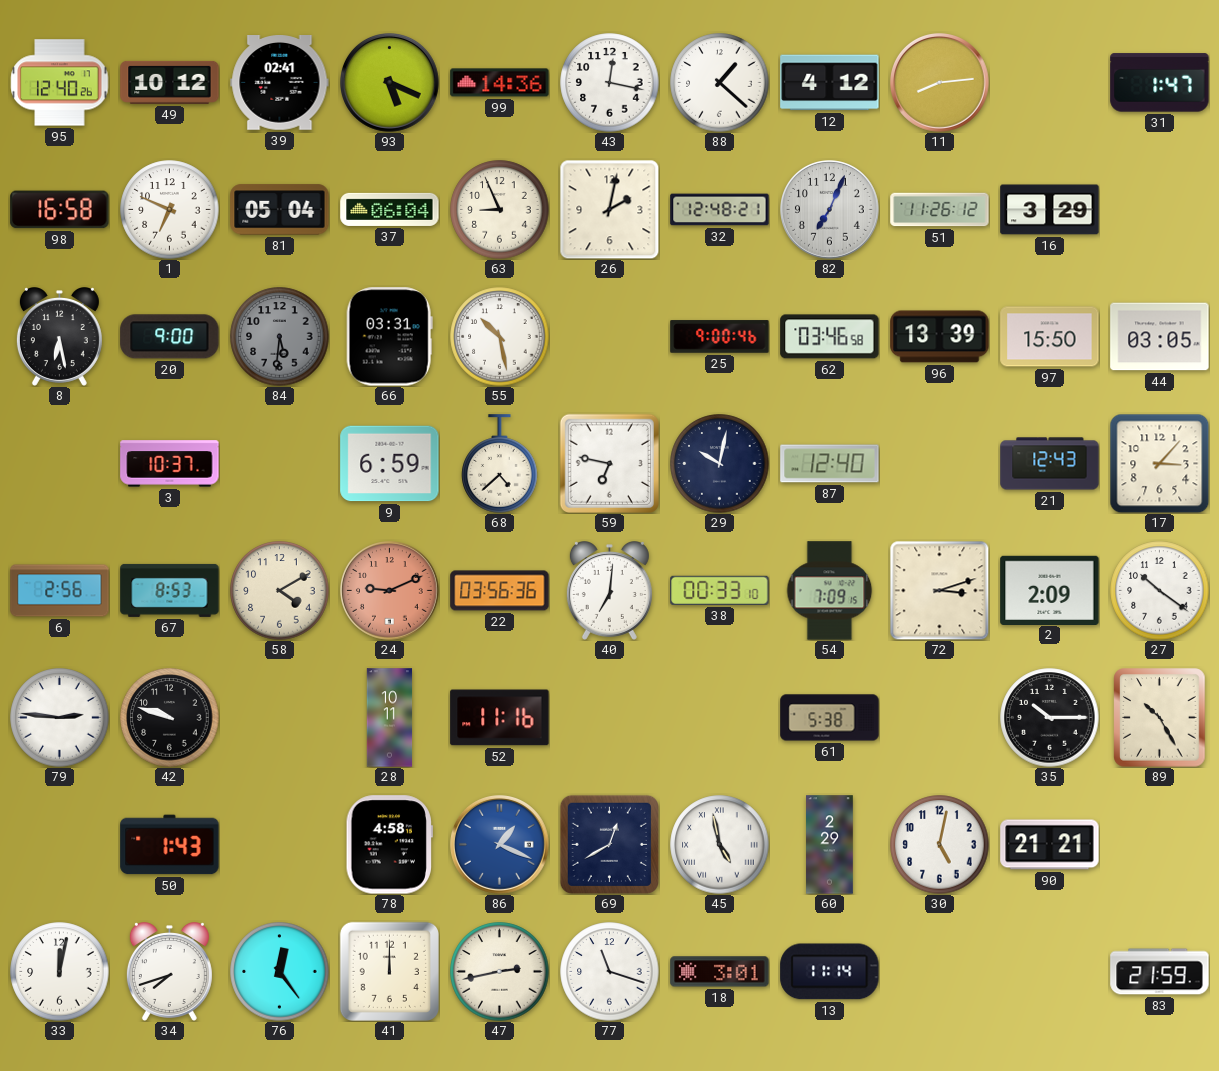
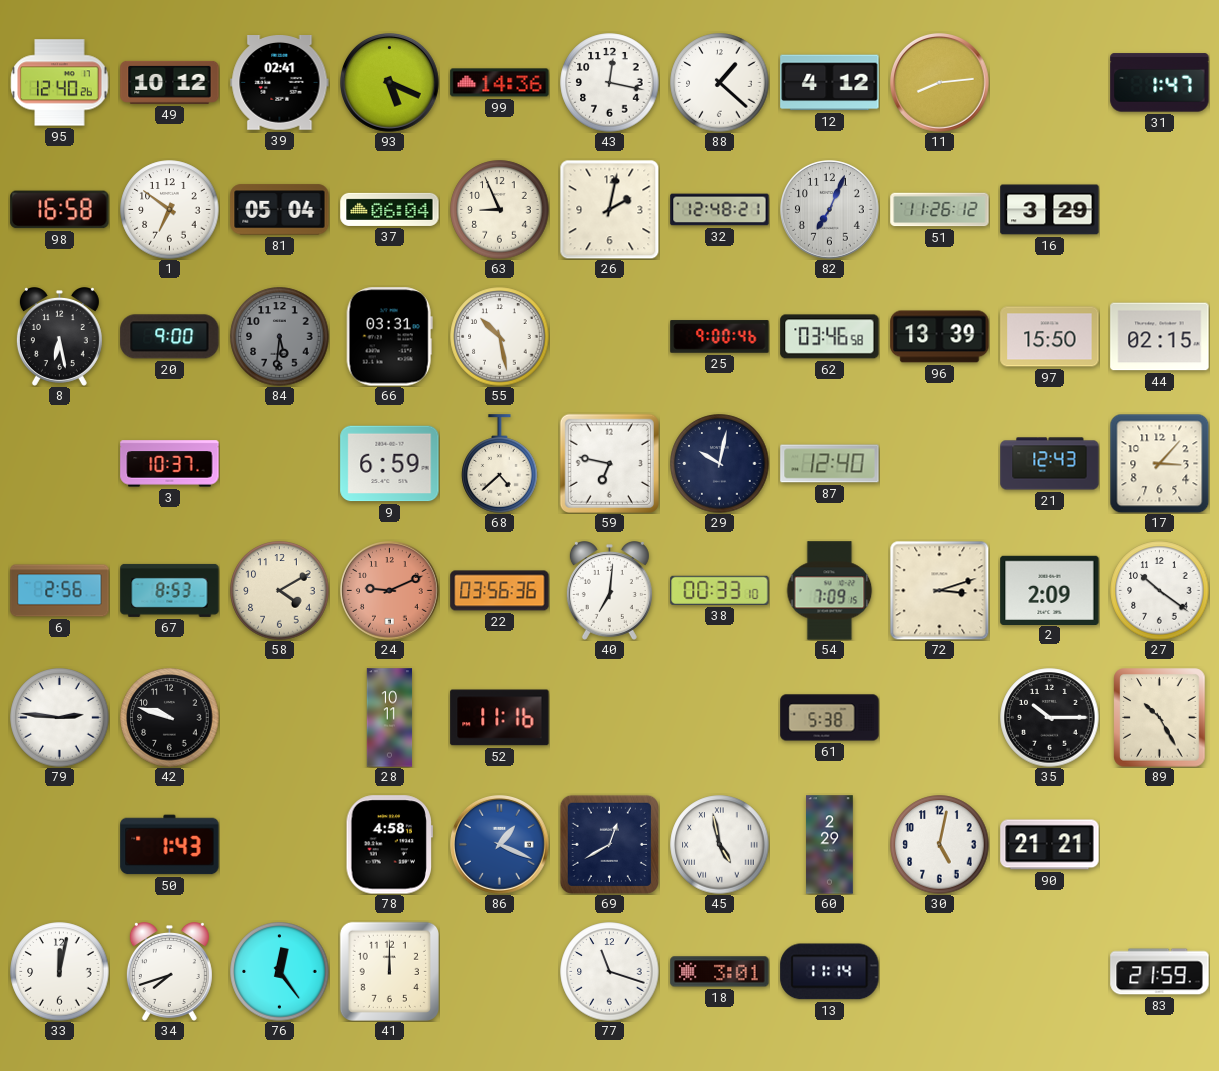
1: 6:49 -> 6:51 (170, 210)
44: 03:05 -> 02:15 (1160, 337)
47: 2:43 -> none (500, 972)
